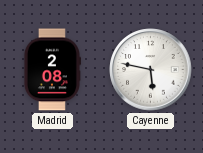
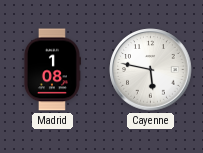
Madrid: 2:08 -> 1:08 (52, 70)
